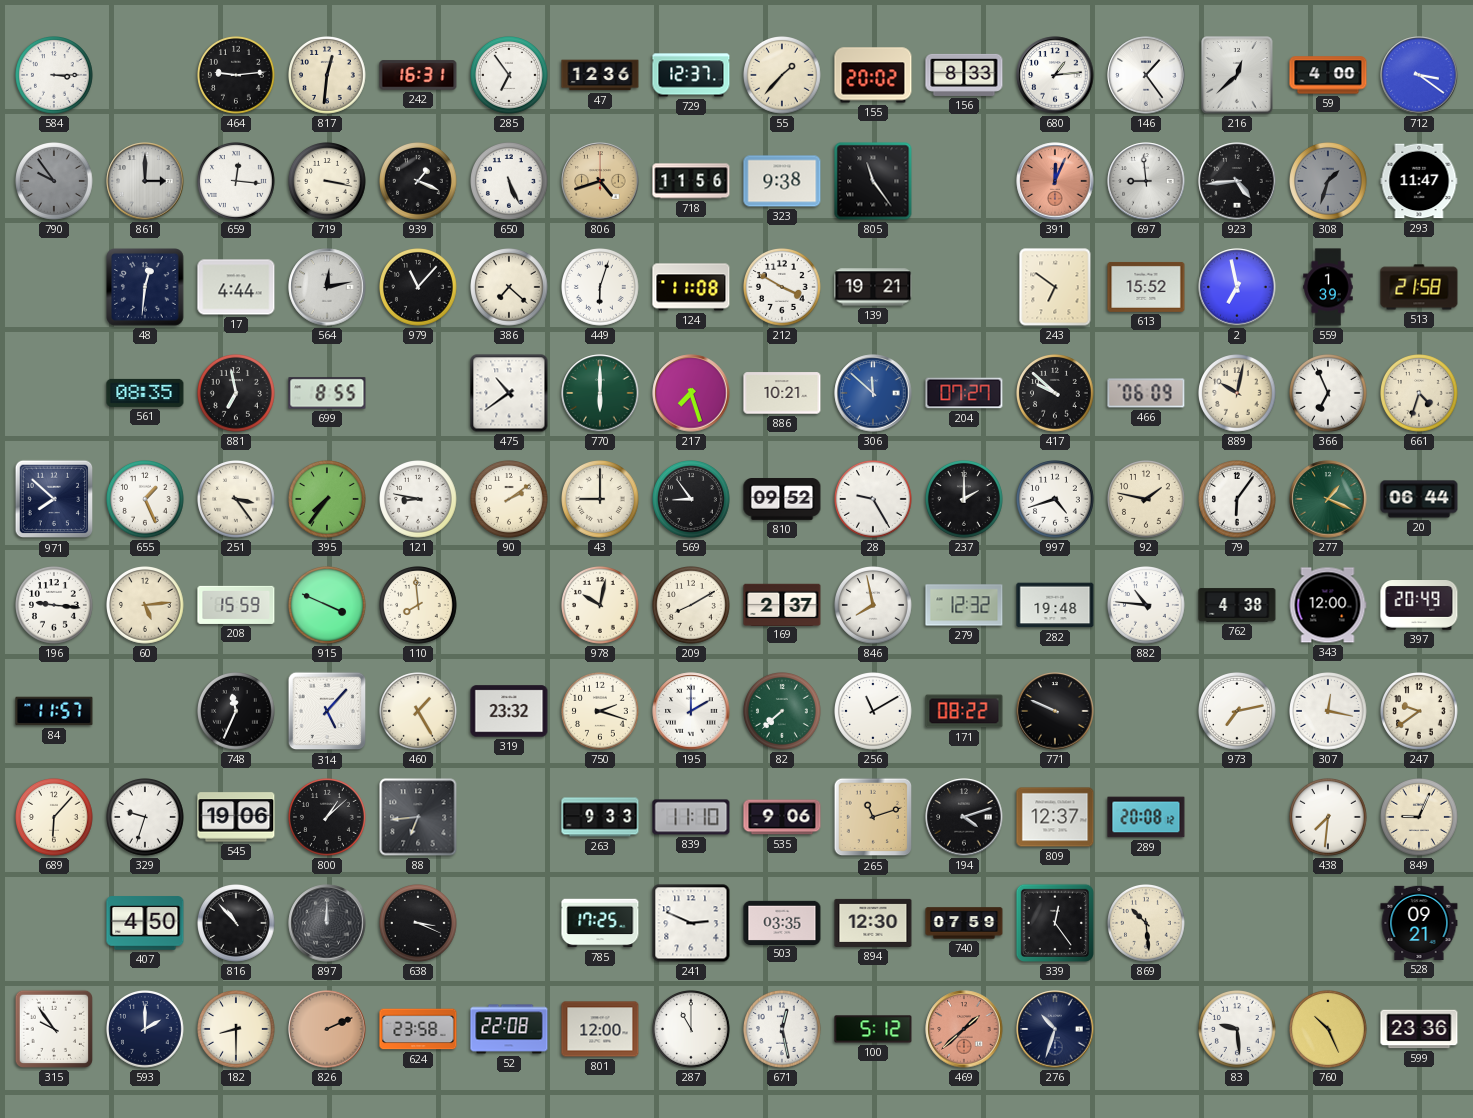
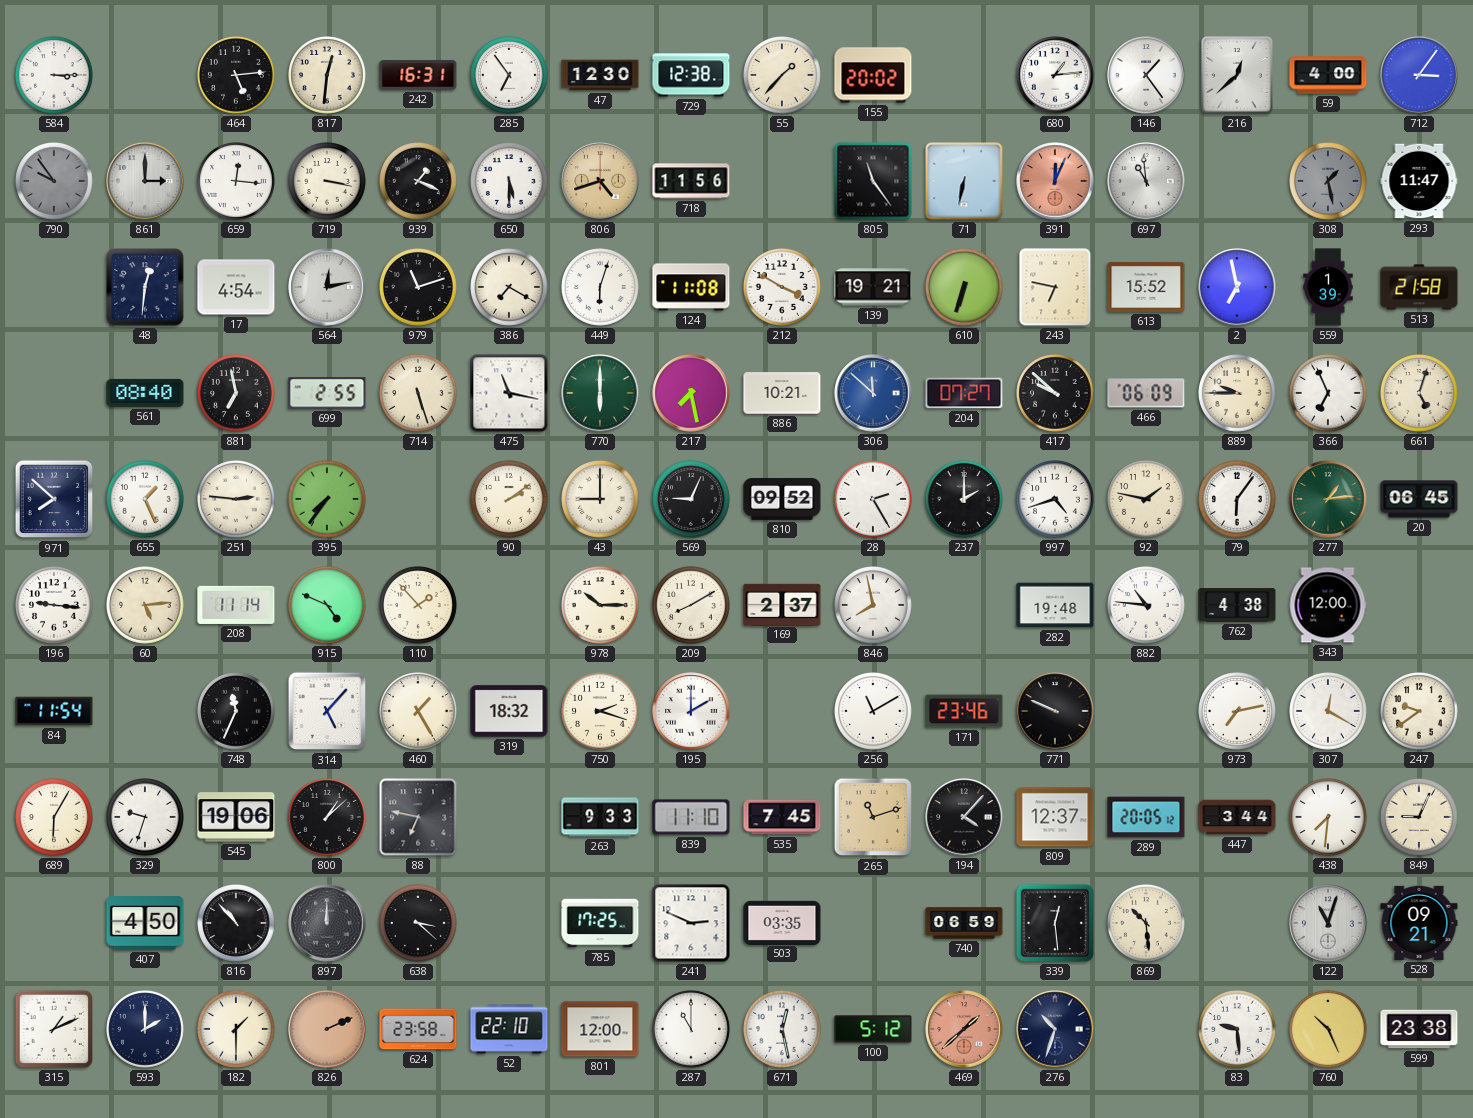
464: 9:14 -> 5:14 (237, 76)
47: 12:36 -> 12:30 (600, 75)
729: 12:37 -> 12:38 (691, 75)
156: 8:33 -> none (964, 75)
712: 3:21 -> 3:06 (1419, 75)
650: 5:26 -> 5:30 (510, 182)
323: 9:38 -> none (782, 181)
71: none -> 6:32 (964, 181)
697: 8:59 -> 10:59 (1146, 181)
923: 4:44 -> none (1237, 181)
308: 1:33 -> 1:28 (1329, 182)
17: 4:44 -> 4:54 (236, 287)
979: 11:07 -> 11:12 (419, 288)
386: 7:22 -> 7:20 (510, 288)
610: none -> 6:33 (965, 288)
243: 6:51 -> 6:47 (1055, 287)
561: 08:35 -> 08:40 (145, 393)
699: 8:55 -> 2:55 (327, 393)
714: none -> 5:27 (419, 394)
475: 10:39 -> 11:17 (509, 393)
217: 7:27 -> 7:28 (691, 393)
889: 10:02 -> 9:45 (1238, 394)
661: 4:33 -> 5:03 (1420, 394)
251: 3:24 -> 2:46 (237, 500)
121: 8:47 -> none (419, 500)
569: 8:54 -> 9:04 (692, 500)
28: 9:25 -> 2:25 (874, 500)
277: 1:19 -> 1:14 (1328, 499)
20: 06:44 -> 06:45 (1419, 499)
208: 15:59 -> 11:14 (236, 605)
915: 3:49 -> 4:49 (328, 606)
110: 7:59 -> 1:53 (419, 606)
978: 10:02 -> 10:15 (601, 606)
279: 12:32 -> none (964, 605)
397: 20:49 -> none (1419, 606)
84: 11:57 -> 11:54 (54, 711)
319: 23:32 -> 18:32 (509, 711)
82: 7:38 -> none (783, 712)
171: 08:22 -> 23:46 (964, 711)
307: 12:17 -> 12:20 (1329, 712)
689: 6:07 -> 6:05 (55, 818)
88: 6:44 -> 6:47 (418, 817)
535: 9:06 -> 7:45 (782, 817)
194: 4:12 -> 4:07 (964, 817)
289: 20:08 -> 20:05 (1146, 817)
447: none -> 3:44 (1237, 817)
638: 3:19 -> 3:22 (419, 924)
894: 12:30 -> none (873, 923)
740: 07:59 -> 06:59 (964, 923)
339: 12:24 -> 12:29 (1055, 923)
122: none -> 11:03 (1328, 923)
315: 9:54 -> 1:11 (54, 1029)
182: 8:30 -> 1:30 (237, 1030)
52: 22:08 -> 22:10 (509, 1029)
599: 23:36 -> 23:38 (1419, 1029)
